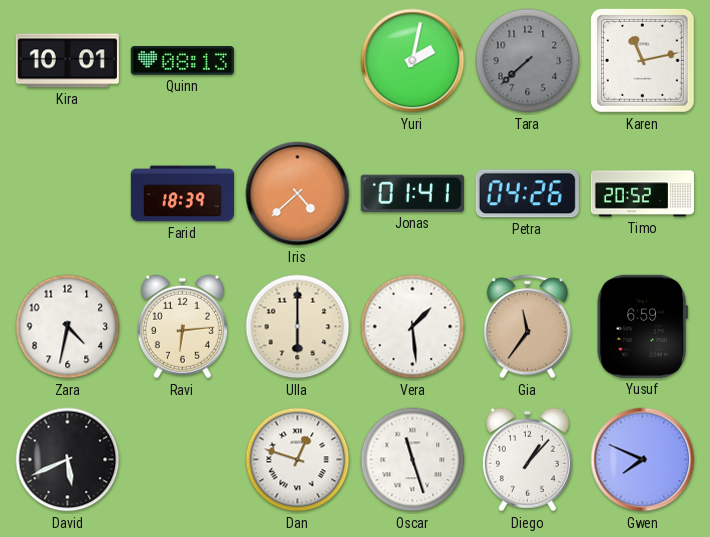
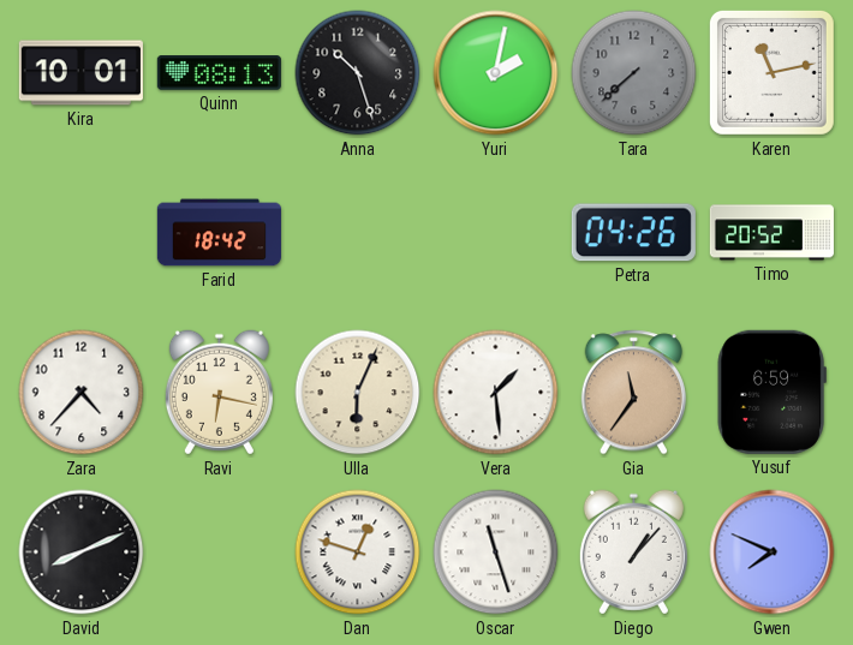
Anna: none -> 10:27 (358, 73)
Farid: 18:39 -> 18:42 (219, 233)
Iris: 4:38 -> none (298, 194)
Jonas: 01:41 -> none (412, 193)
Zara: 4:32 -> 4:37 (82, 393)
Ravi: 6:14 -> 6:17 (219, 393)
Ulla: 6:00 -> 6:04 (358, 393)
David: 5:41 -> 8:11 (82, 553)
